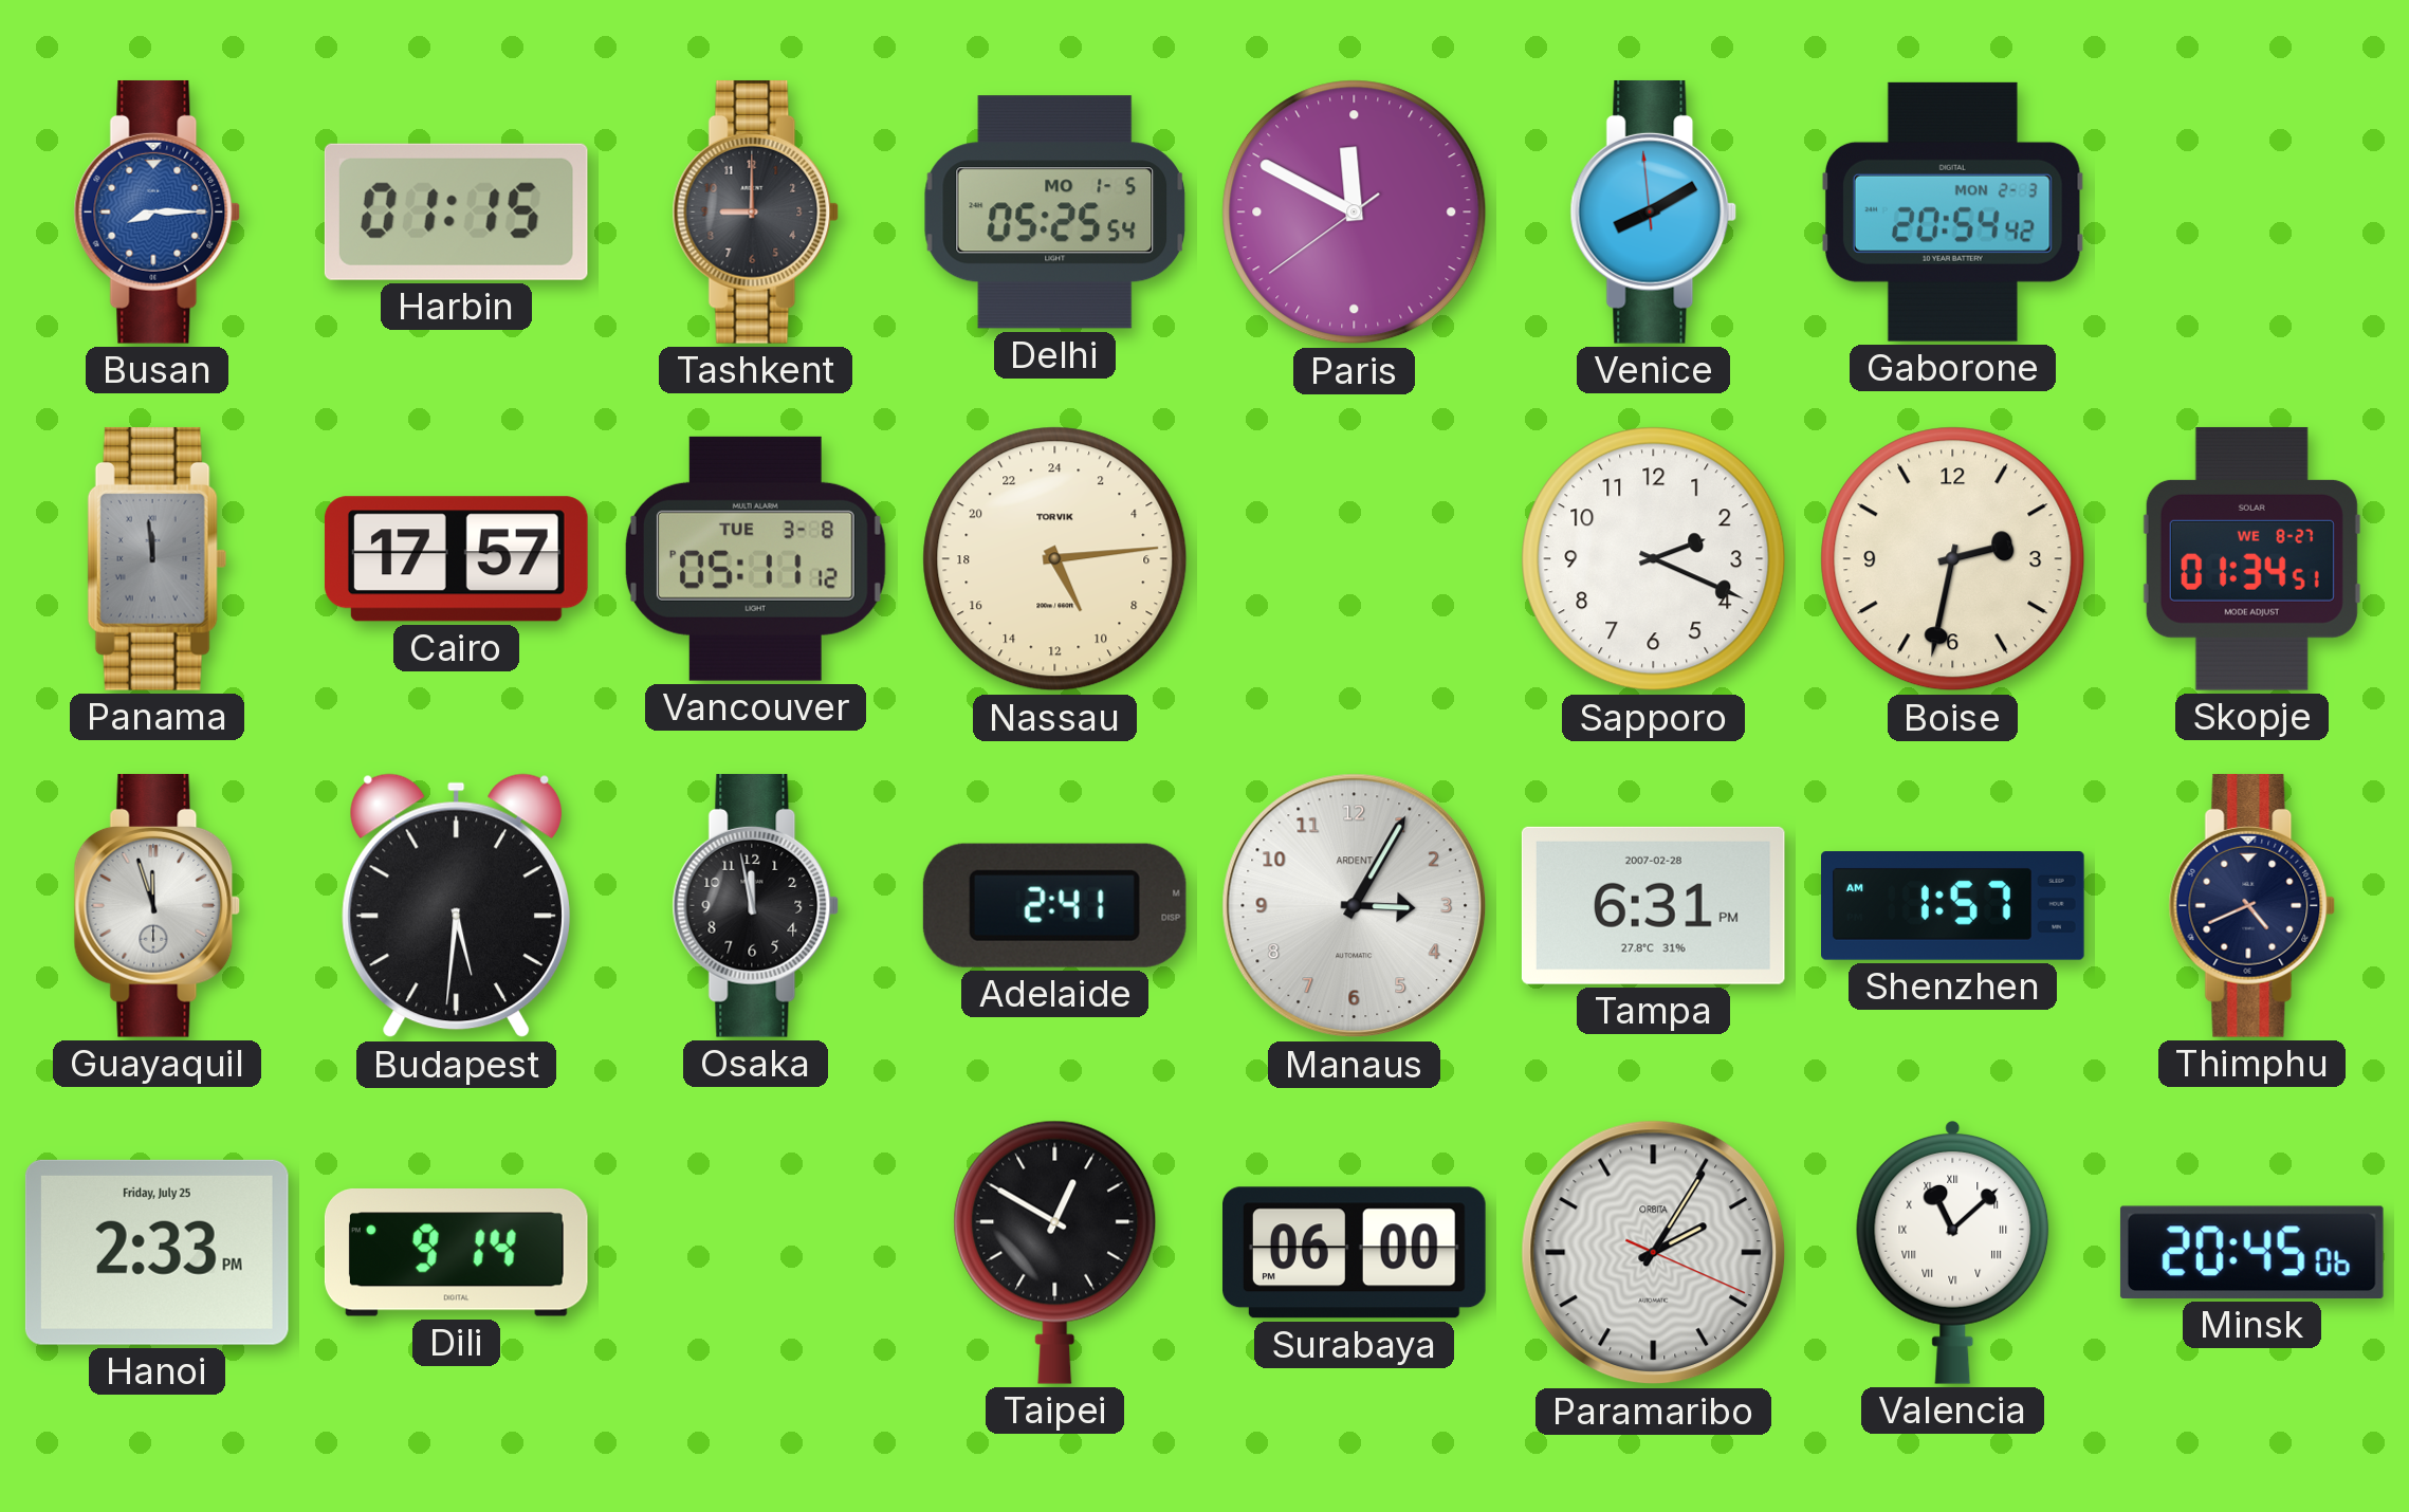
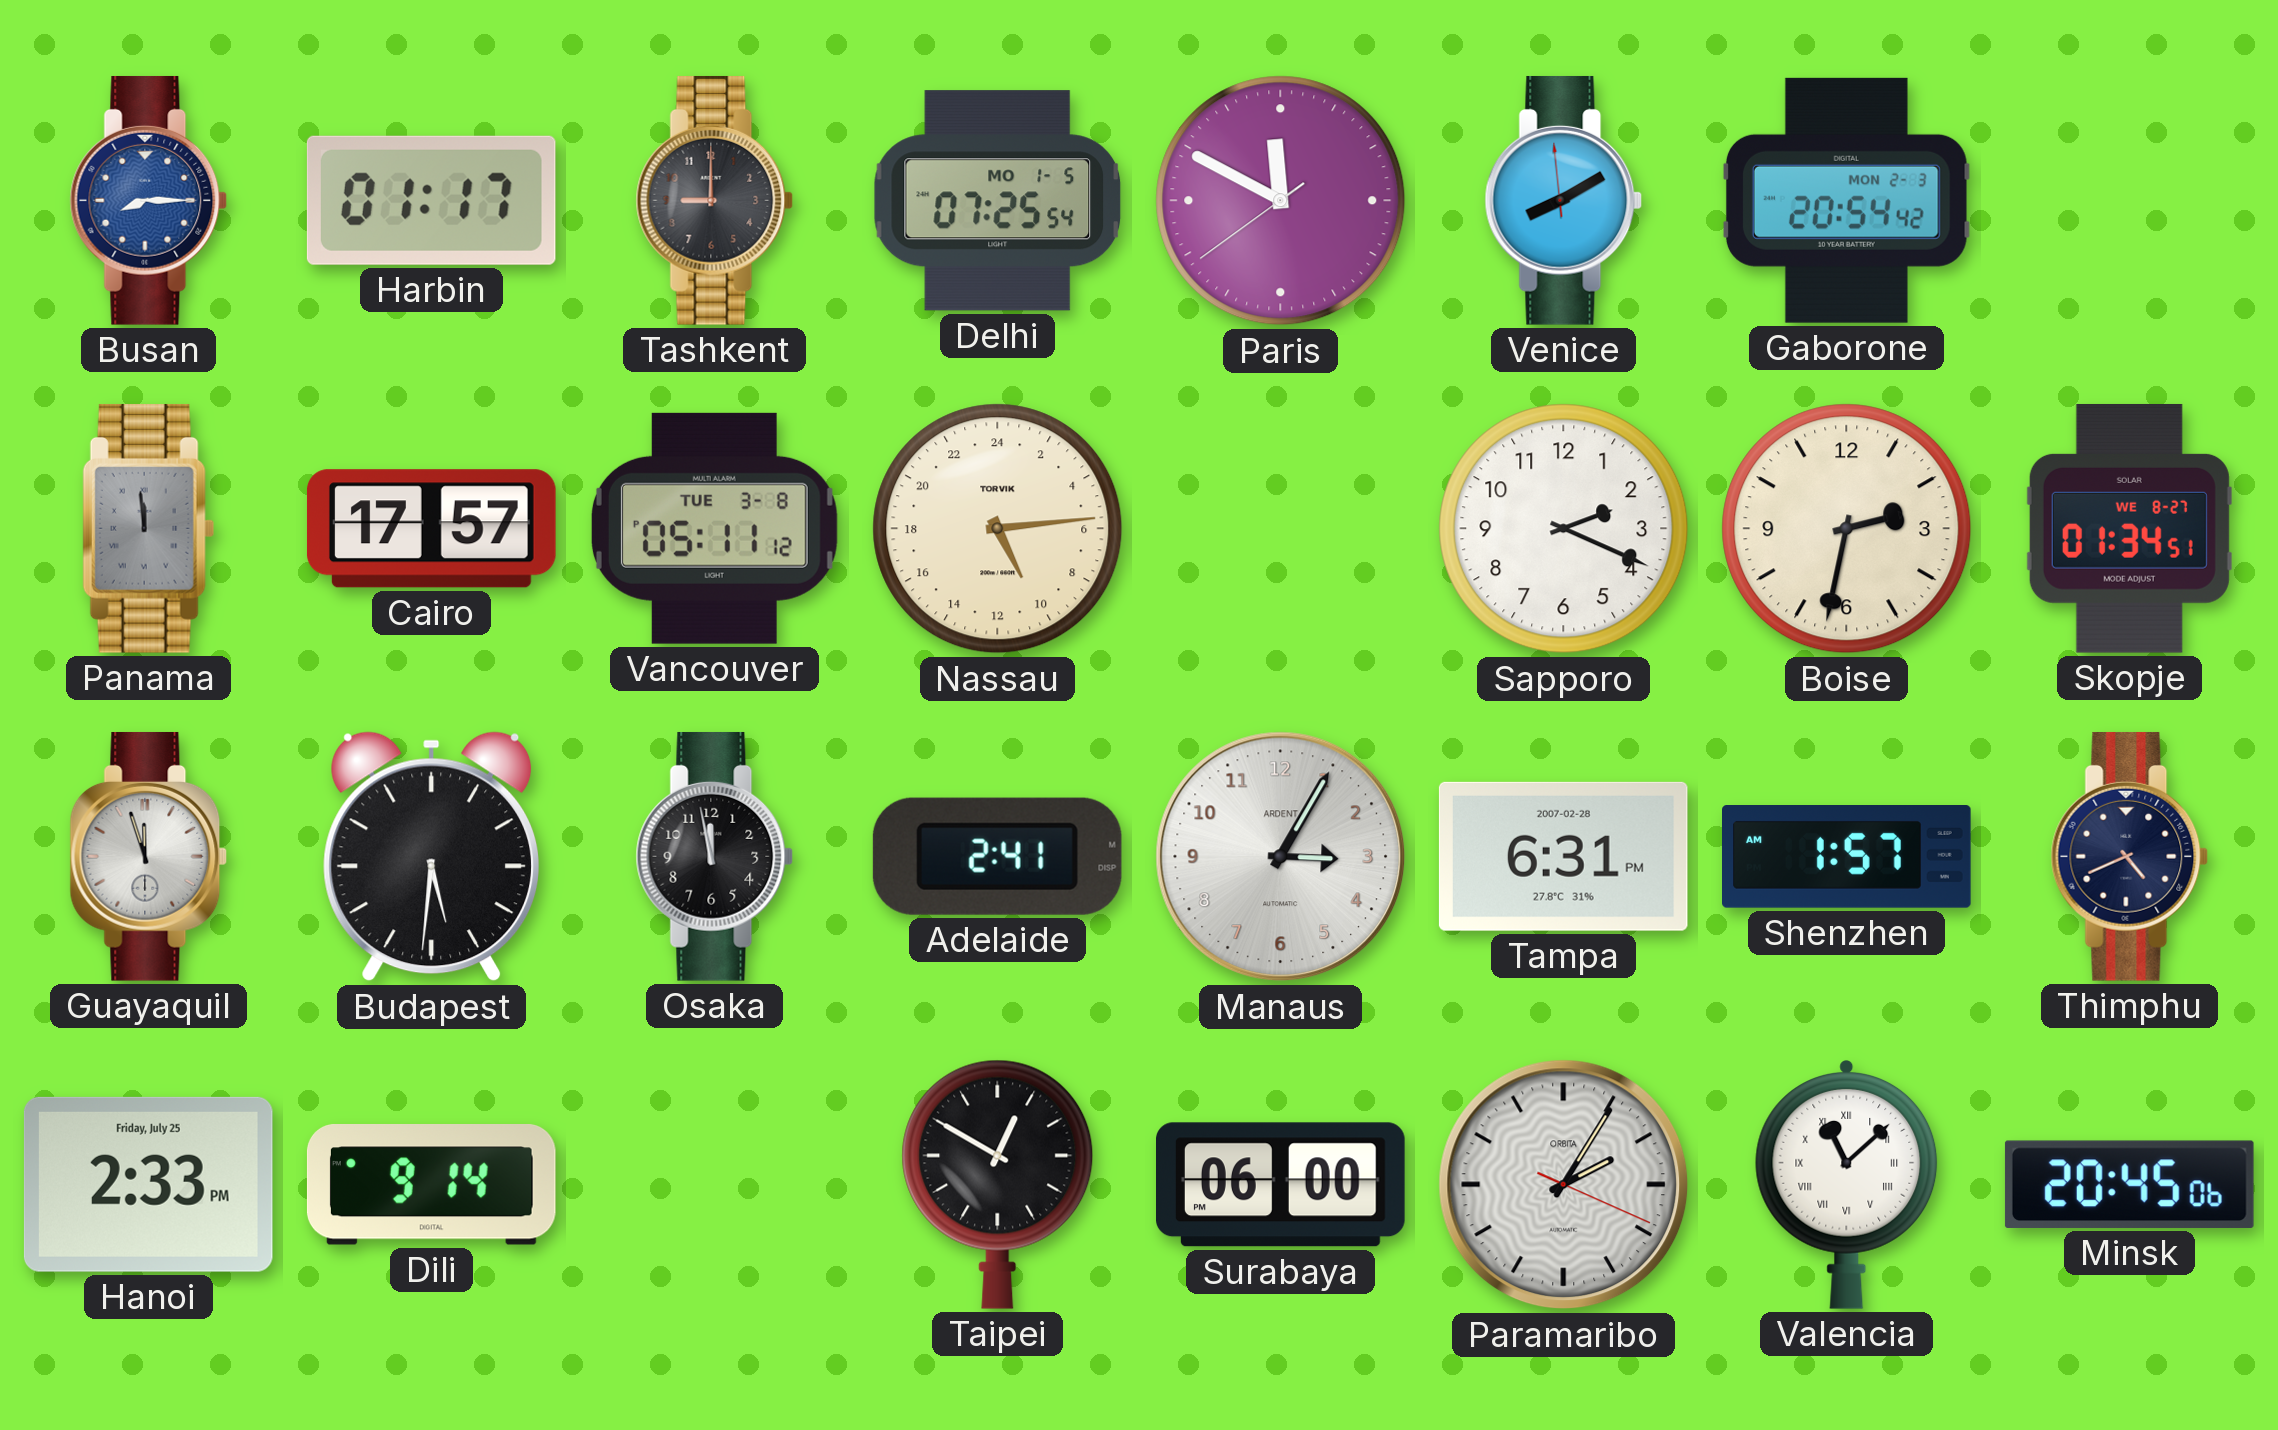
Harbin: 01:15 -> 01:17 (431, 200)
Delhi: 05:25 -> 07:25 (998, 201)
